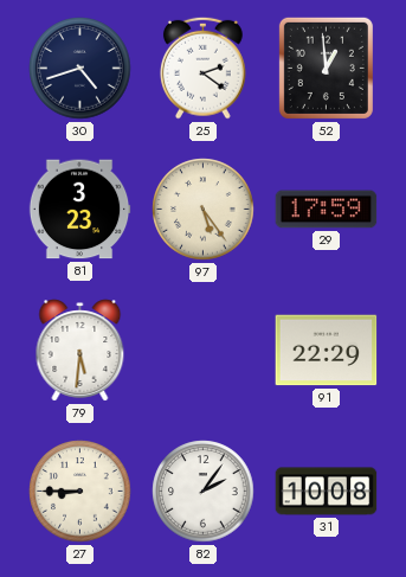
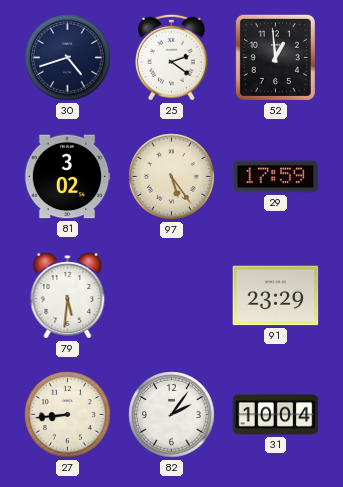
81: 3:23 -> 3:02 (67, 177)
91: 22:29 -> 23:29 (276, 296)
27: 8:45 -> 8:44 (68, 415)
31: 10:08 -> 10:04 (276, 415)
